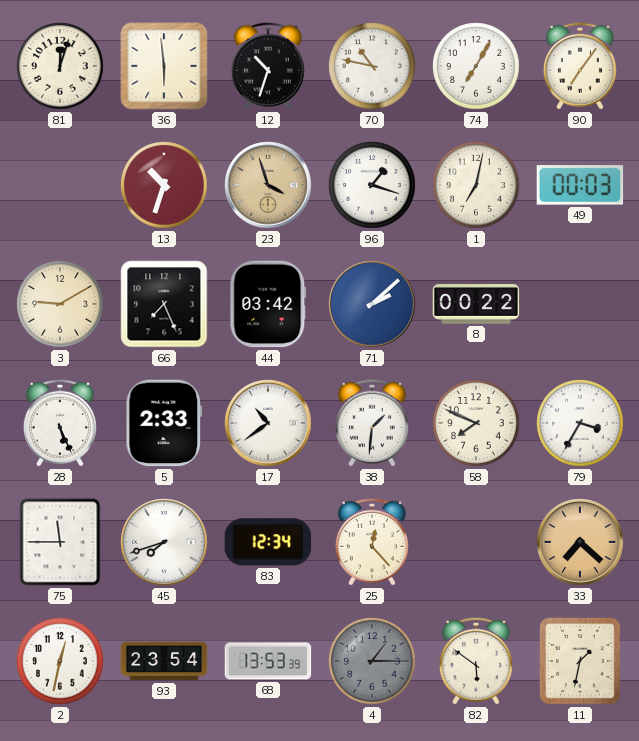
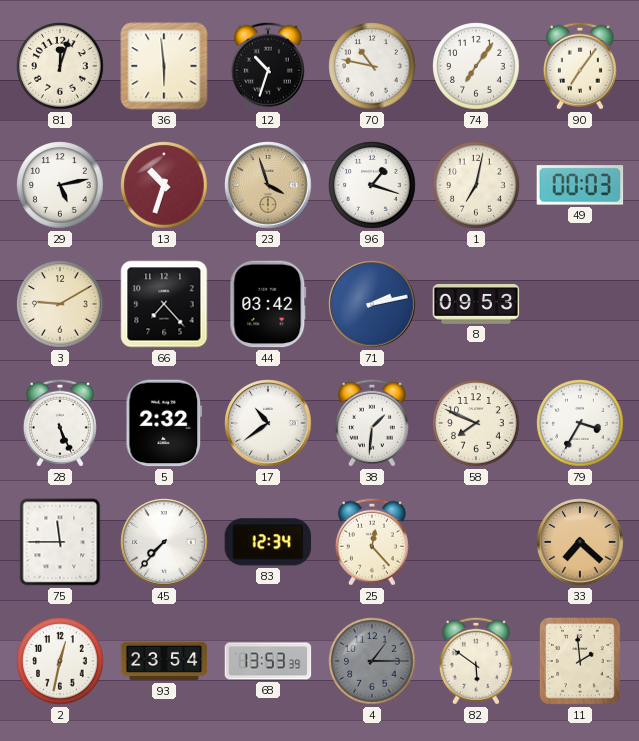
74: 7:05 -> 7:06 (476, 66)
29: none -> 5:13 (60, 185)
66: 7:26 -> 7:23 (164, 304)
71: 2:08 -> 2:13 (372, 304)
8: 00:22 -> 09:53 (476, 305)
5: 2:33 -> 2:32 (164, 423)
45: 7:42 -> 7:37 (164, 542)
11: 1:32 -> 1:59 (580, 662)
